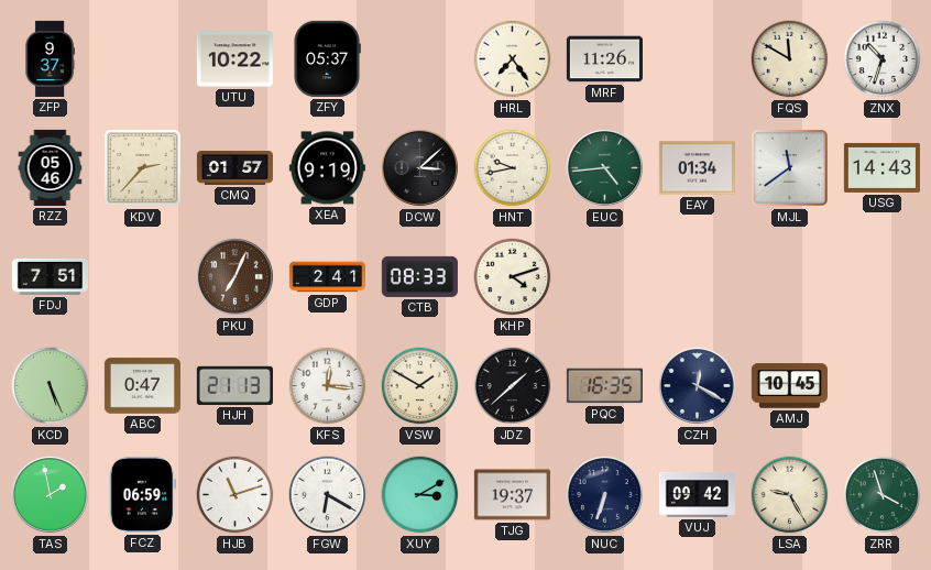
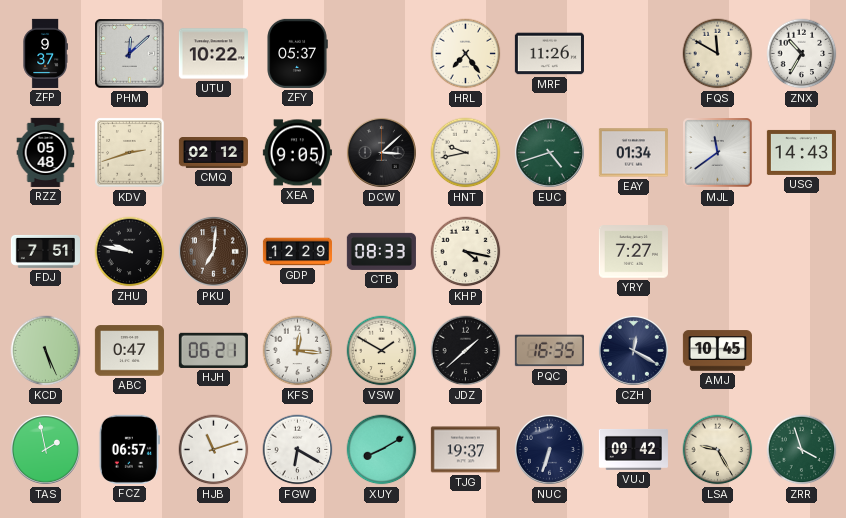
PHM: none -> 12:08 (130, 54)
ZNX: 10:33 -> 10:35 (802, 54)
RZZ: 05:46 -> 05:48 (46, 152)
KDV: 2:37 -> 2:42 (130, 153)
CMQ: 01:57 -> 02:12 (213, 153)
XEA: 9:19 -> 9:05 (297, 153)
EUC: 4:44 -> 4:42 (549, 152)
ZHU: none -> 9:47 (130, 252)
PKU: 7:04 -> 7:01 (213, 251)
GDP: 2:41 -> 12:29 (297, 252)
KHP: 4:12 -> 4:17 (466, 252)
YRY: none -> 7:27 (633, 252)
HJH: 21:13 -> 06:21 (213, 350)
FCZ: 06:59 -> 06:57 (129, 449)
XUY: 3:10 -> 8:10 (382, 450)
